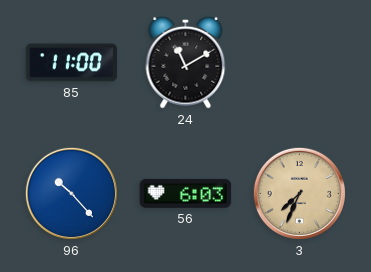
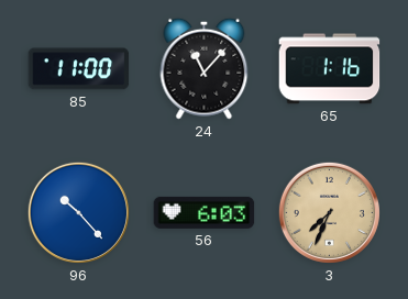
24: 11:10 -> 11:07 (205, 68)
65: none -> 1:16 (330, 69)
